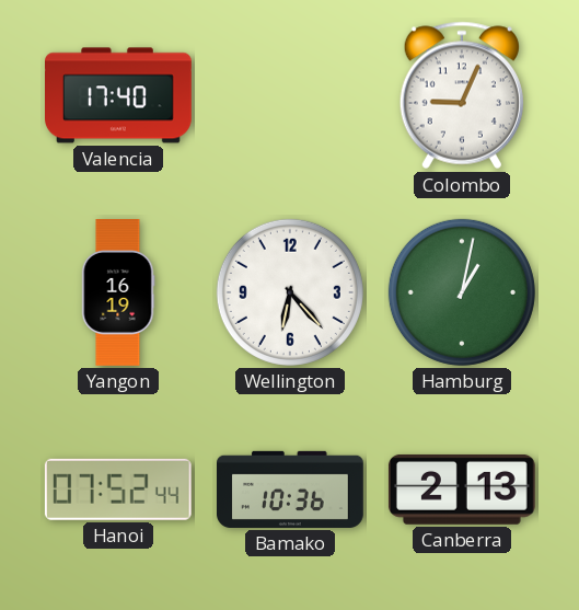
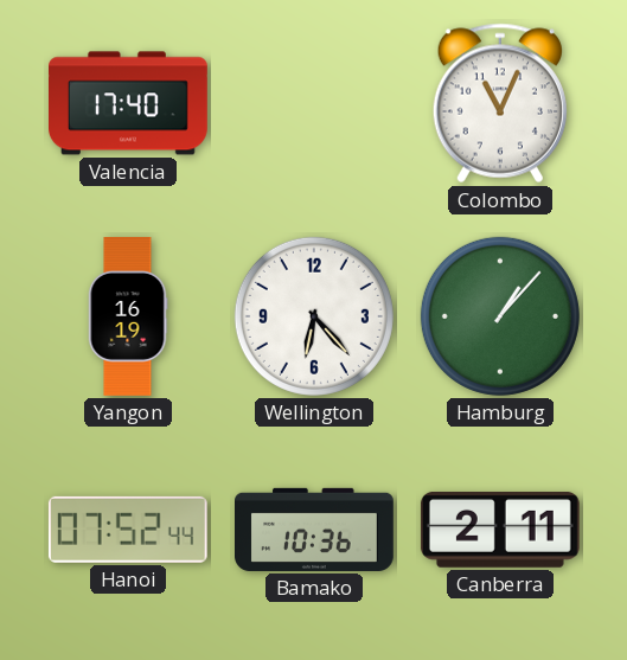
Colombo: 9:04 -> 11:04 (500, 103)
Hamburg: 1:02 -> 1:07 (500, 316)
Canberra: 2:13 -> 2:11 (500, 530)
